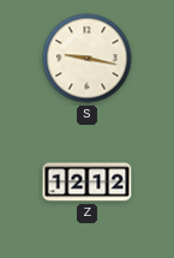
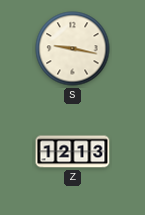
Z: 12:12 -> 12:13 (73, 152)
